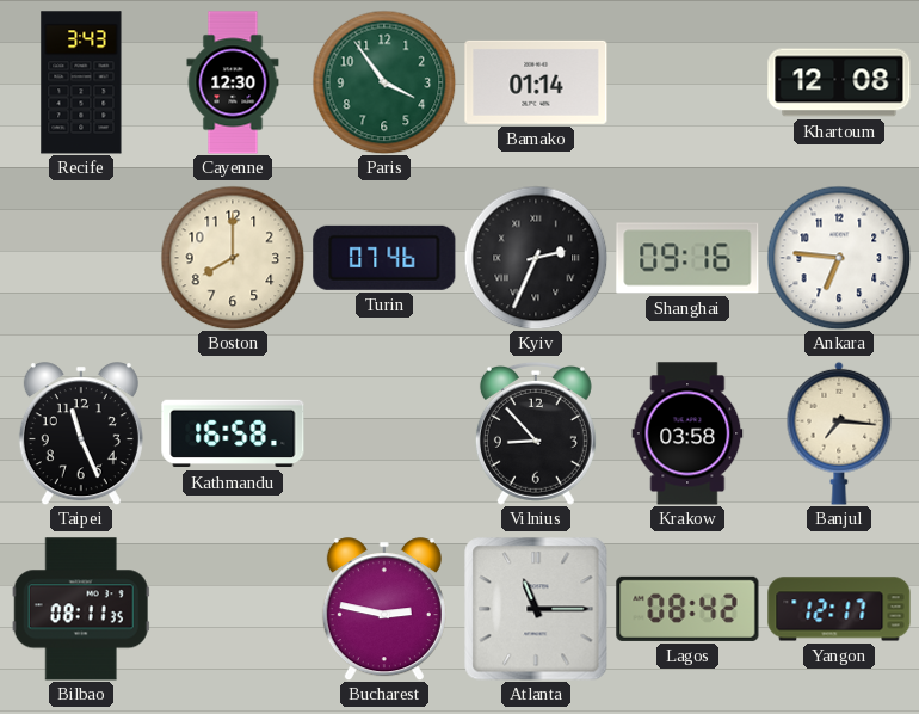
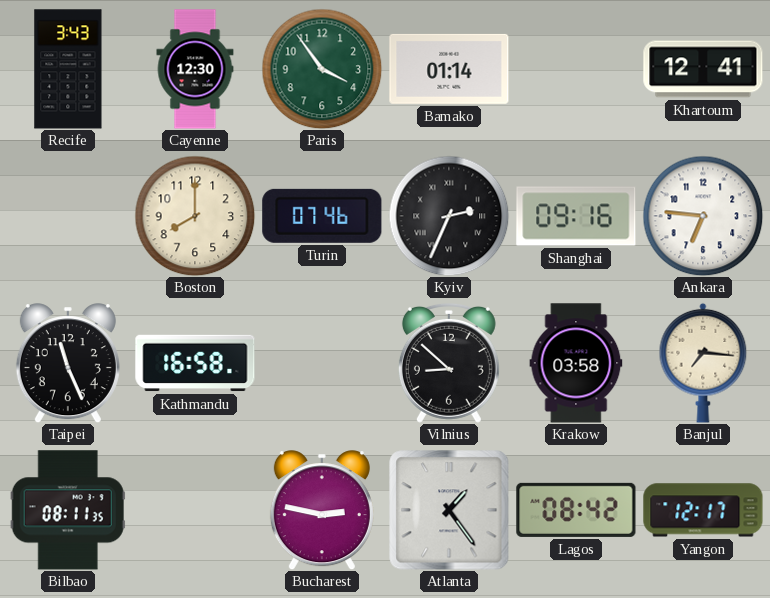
Khartoum: 12:08 -> 12:41 (703, 69)
Vilnius: 8:53 -> 8:52 (449, 363)
Atlanta: 11:15 -> 1:24 (449, 510)
